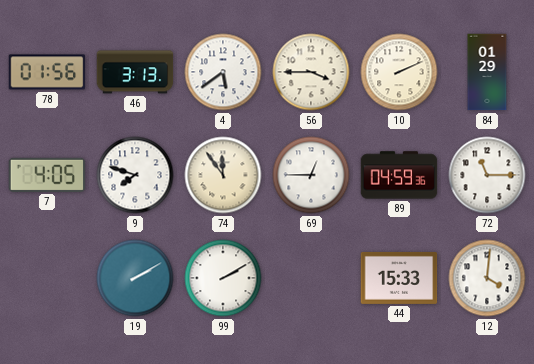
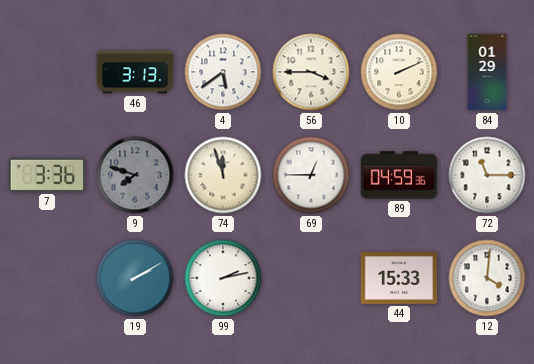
78: 01:56 -> none (47, 72)
7: 4:05 -> 3:36 (47, 175)
9 dial: white -> grey (135, 175)
74: 11:54 -> 11:57 (223, 175)
99: 2:10 -> 2:13 (223, 278)
